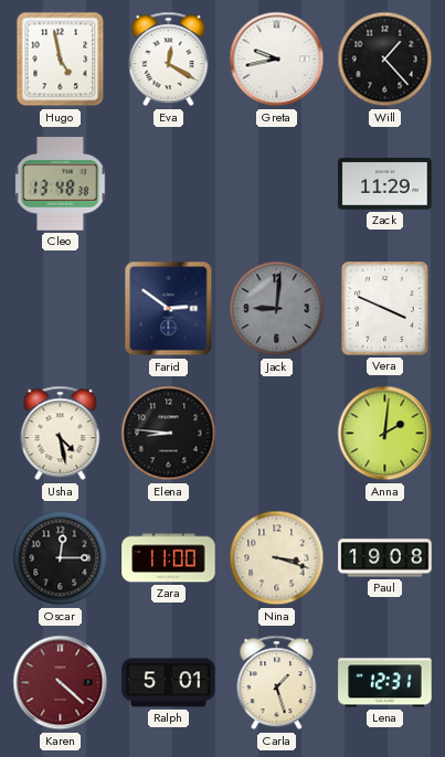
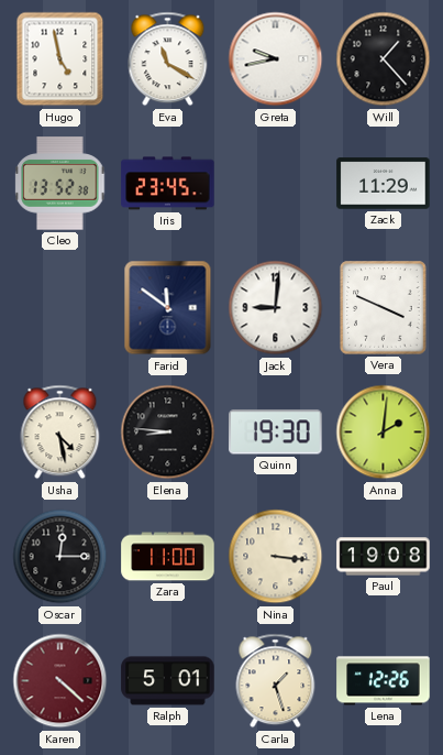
Eva: 12:20 -> 11:20 (168, 59)
Cleo: 13:48 -> 13:52 (60, 184)
Iris: none -> 23:45 (168, 184)
Farid: 2:51 -> 11:51 (168, 308)
Jack dial: grey -> white (276, 308)
Quinn: none -> 19:30 (276, 433)
Nina: 3:18 -> 3:16 (276, 557)
Lena: 12:31 -> 12:26 (384, 681)
